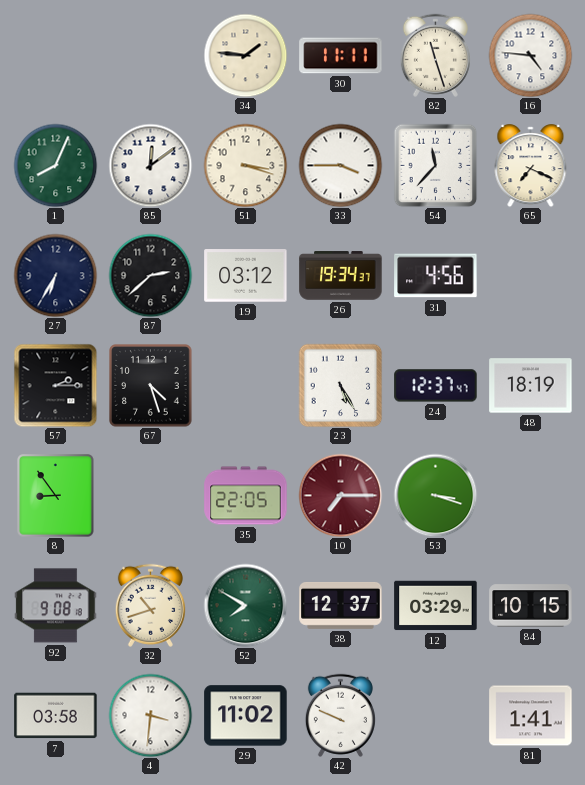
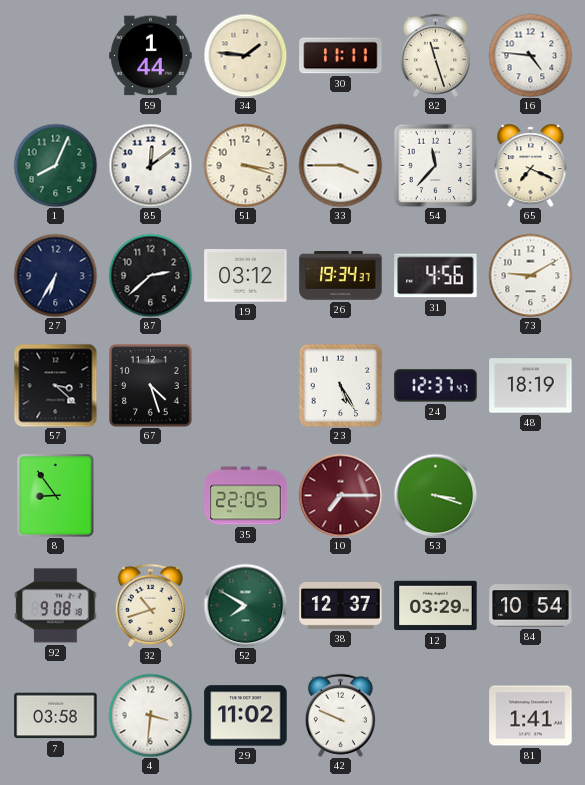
59: none -> 1:44 (151, 56)
73: none -> 9:10 (530, 275)
57: 2:15 -> 3:22 (55, 385)
84: 10:15 -> 10:54 (531, 606)
